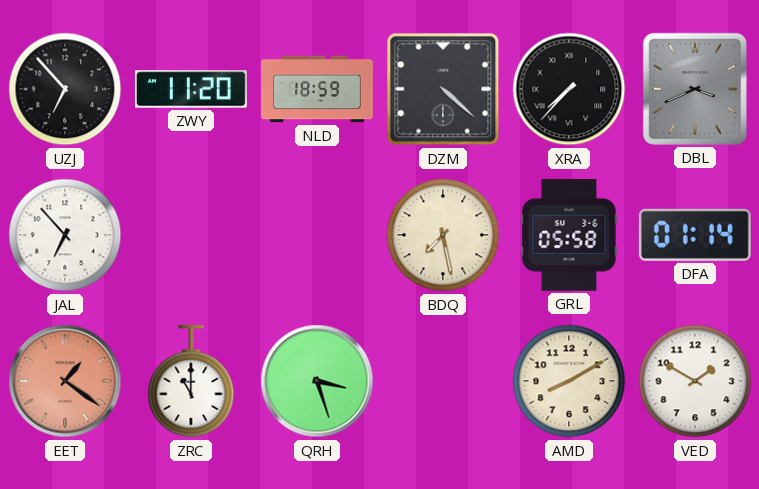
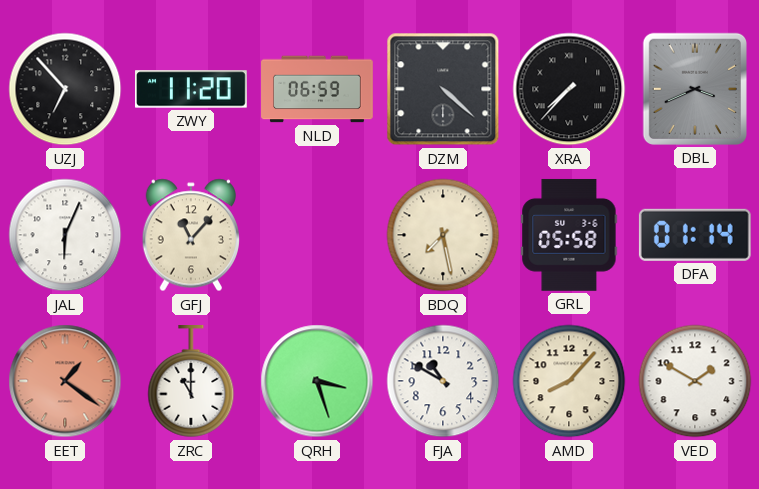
NLD: 18:59 -> 06:59 (317, 89)
JAL: 6:53 -> 6:04 (65, 235)
GFJ: none -> 11:07 (190, 235)
FJA: none -> 10:50 (443, 381)
AMD: 8:10 -> 8:07 (569, 381)
